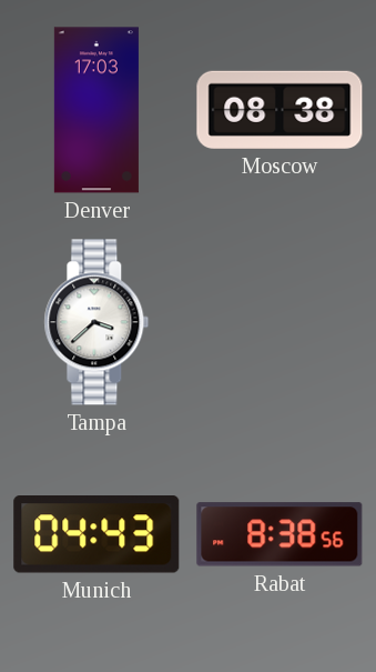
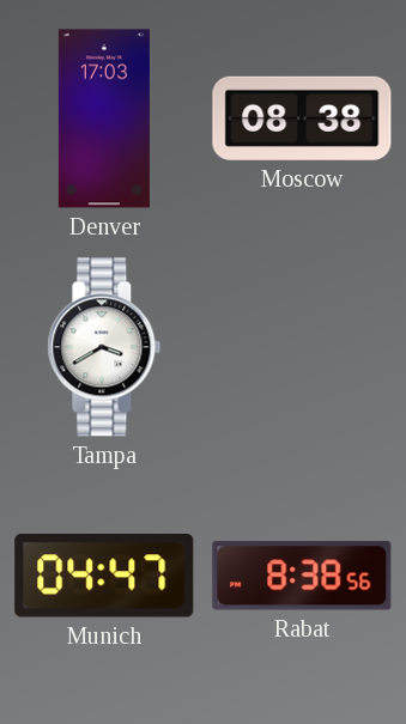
Tampa: 3:38 -> 3:40 (104, 347)
Munich: 04:43 -> 04:47 (104, 577)
